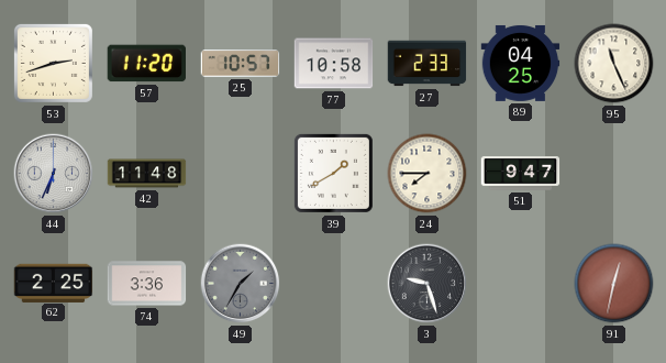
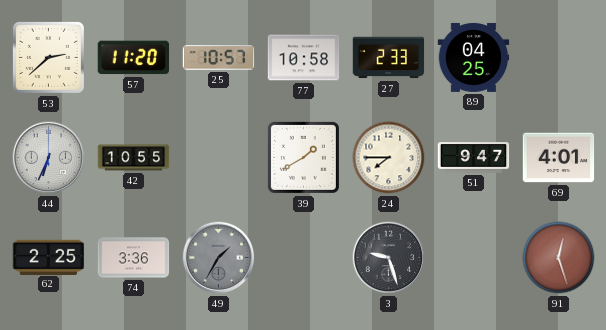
53: 2:42 -> 2:38 (48, 57)
95: 11:26 -> none (614, 64)
42: 11:48 -> 10:55 (134, 158)
69: none -> 4:01 (559, 158)
91: 12:32 -> 12:27 (559, 258)
